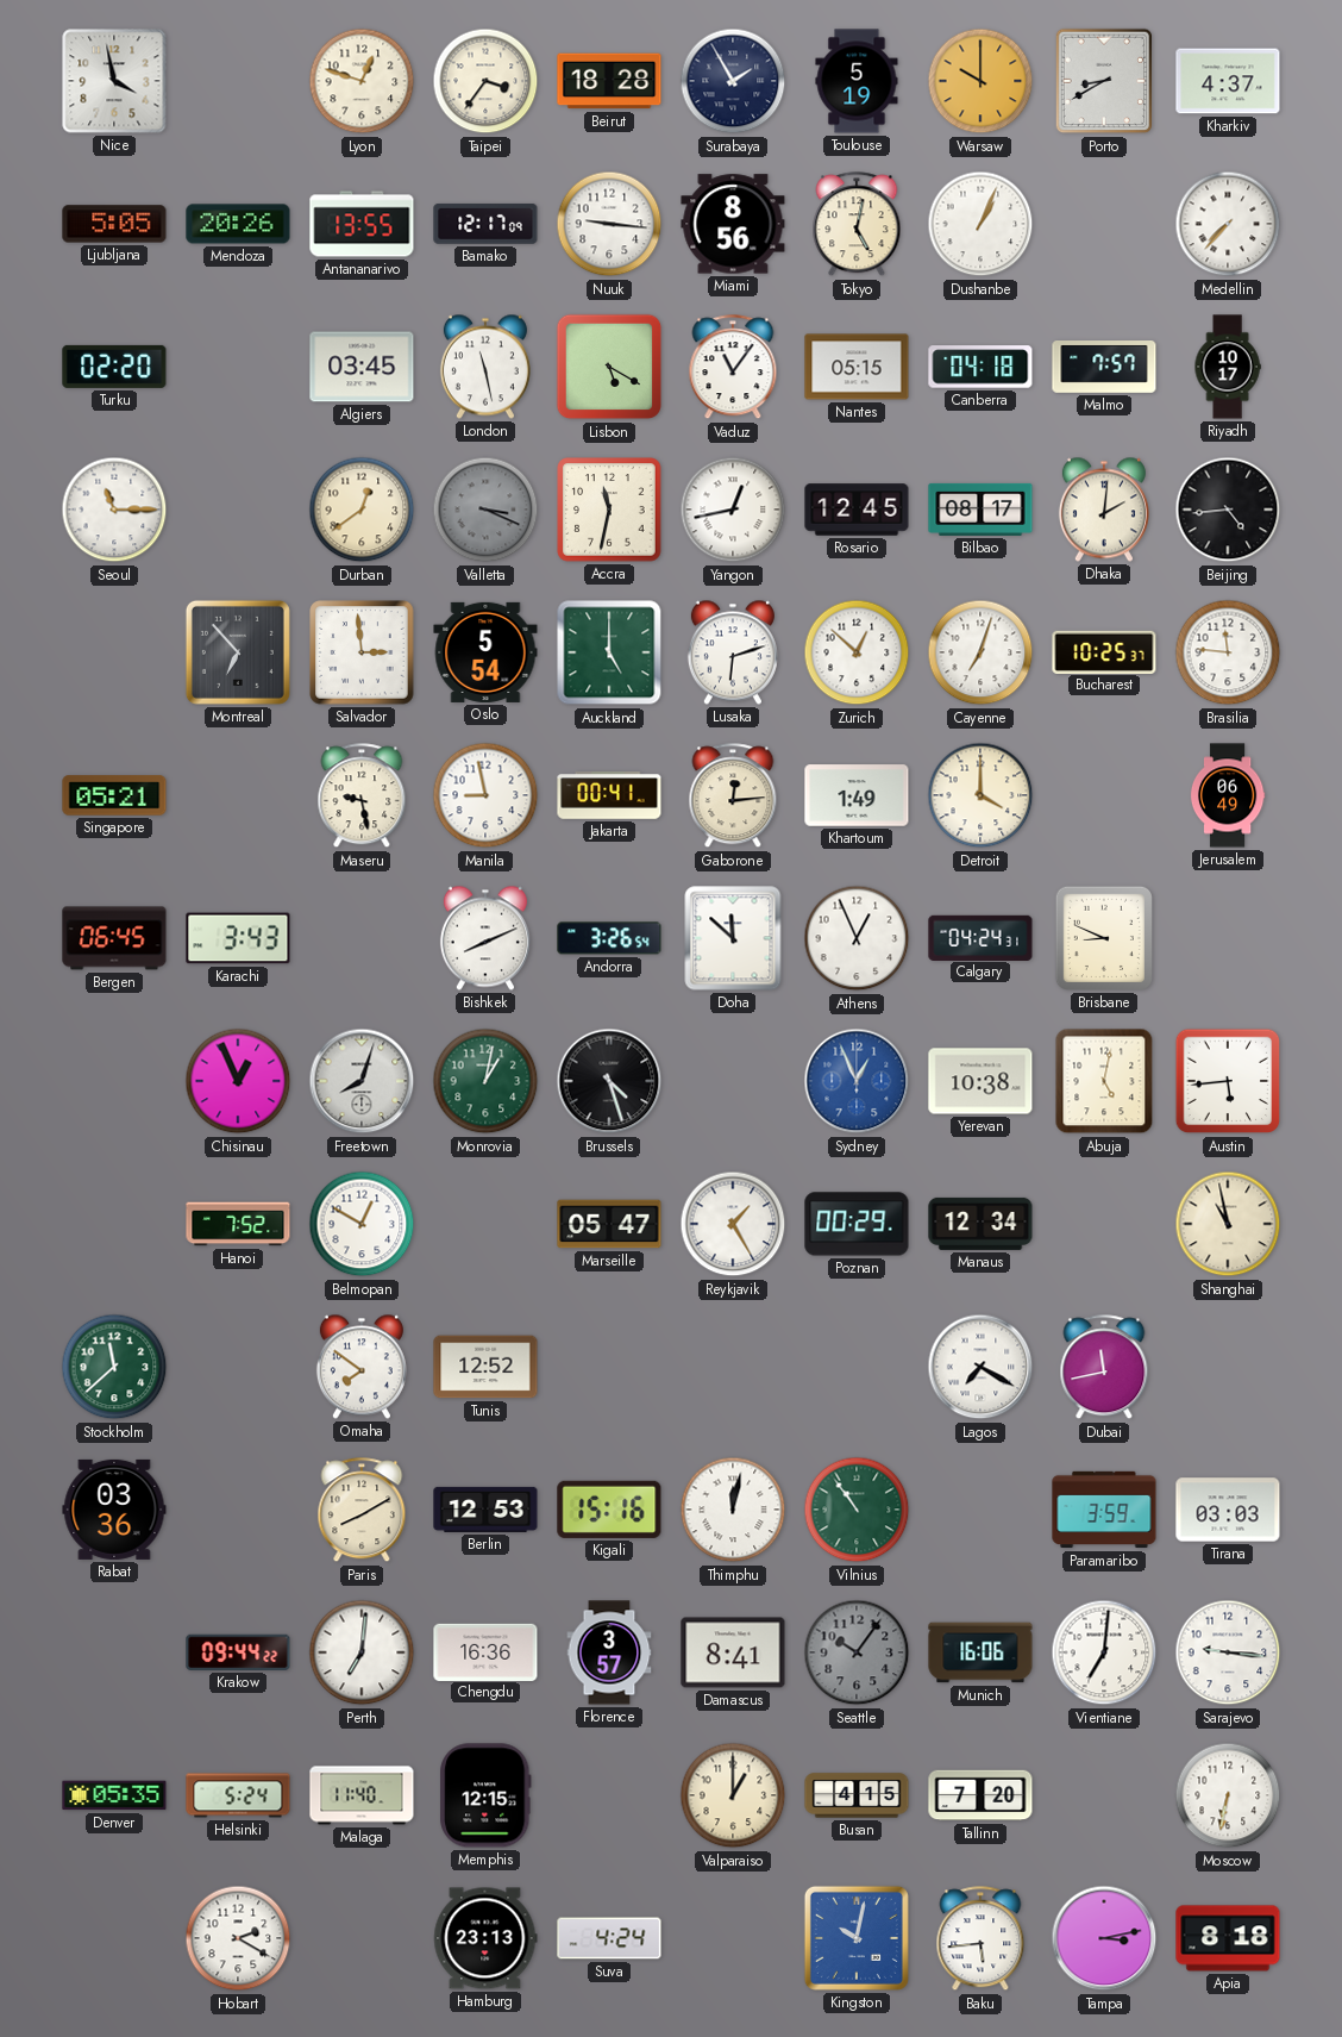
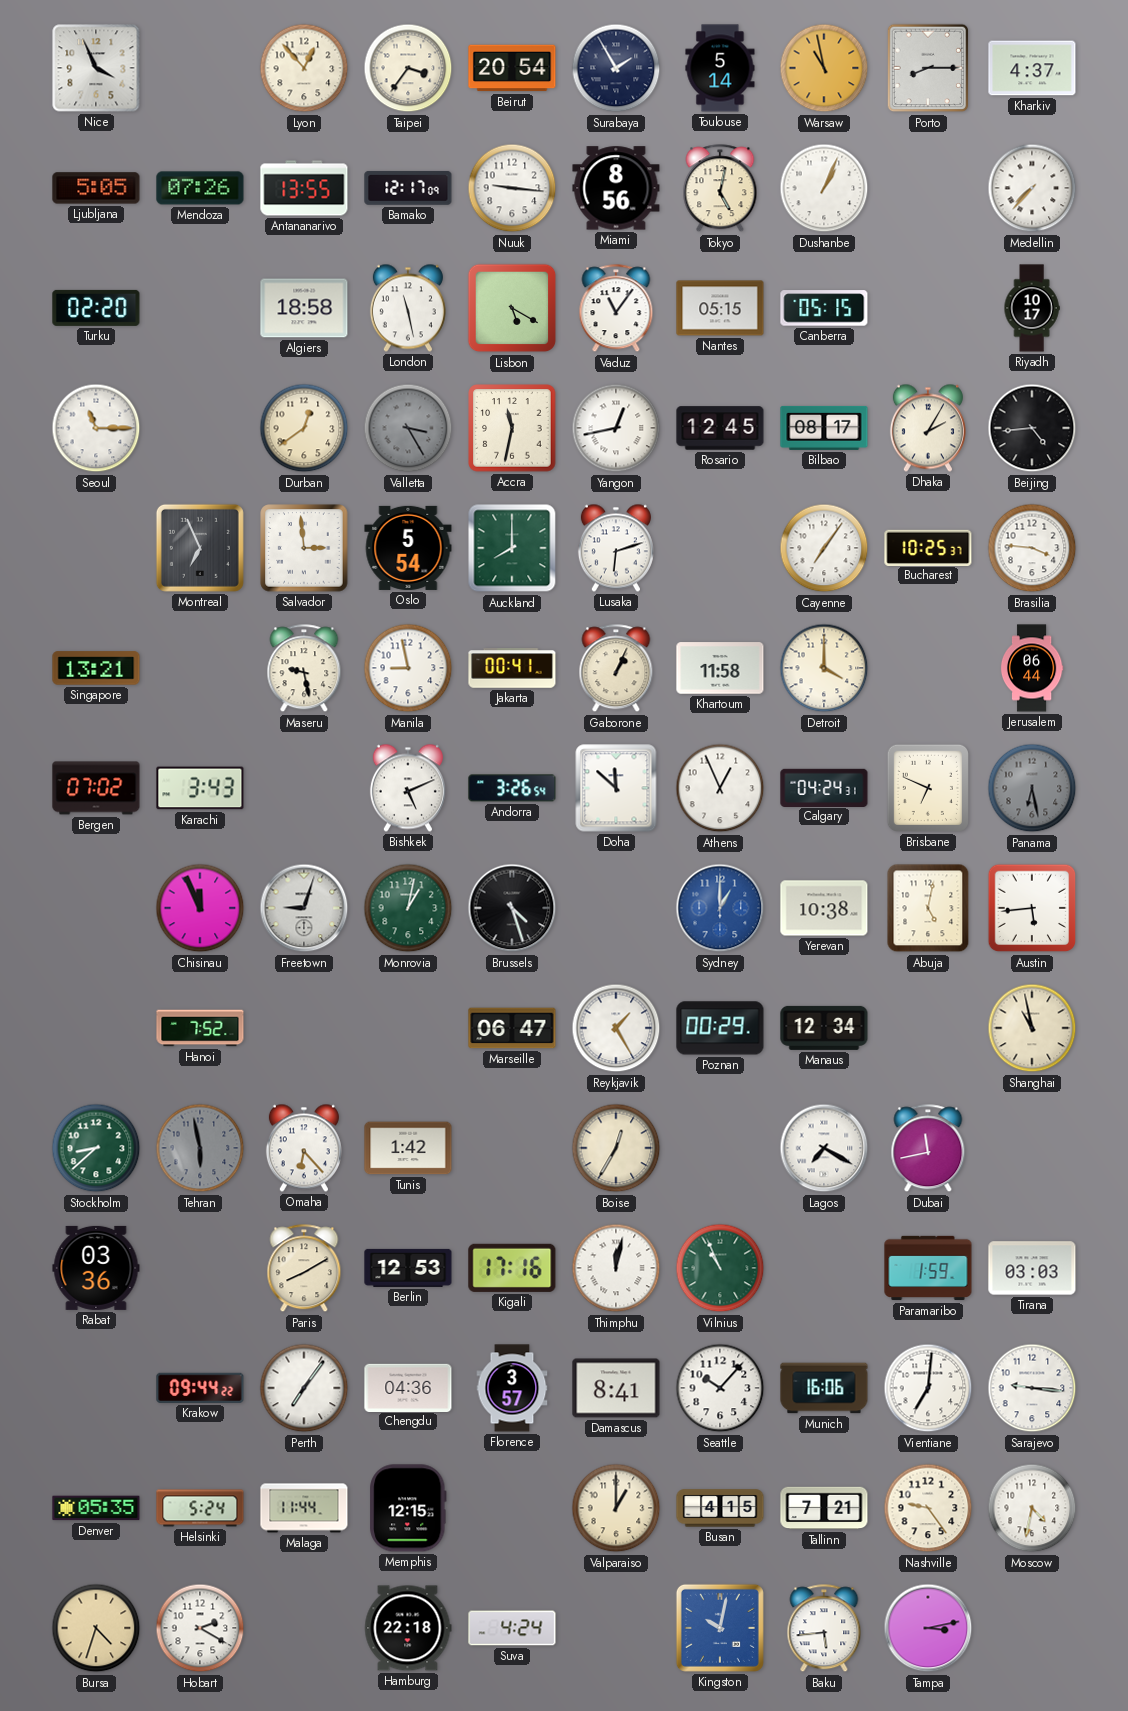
Nice: 3:58 -> 3:56 (96, 68)
Lyon: 12:48 -> 12:53 (304, 68)
Beirut: 18:28 -> 20:54 (512, 68)
Toulouse: 5:19 -> 5:14 (720, 68)
Warsaw: 10:00 -> 10:58 (824, 68)
Porto: 8:40 -> 8:15 (928, 68)
Mendoza: 20:26 -> 07:26 (200, 188)
Algiers: 03:45 -> 18:58 (304, 308)
Canberra: 04:18 -> 05:15 (824, 308)
Malmo: 7:57 -> none (1104, 367)
Valletta: 3:19 -> 3:25 (408, 428)
Dhaka: 2:01 -> 2:05 (928, 428)
Montreal: 6:53 -> 6:56 (200, 548)
Auckland: 5:00 -> 8:00 (512, 548)
Zurich: 12:52 -> none (857, 652)
Cayenne: 7:03 -> 7:06 (824, 548)
Brasilia: 11:46 -> 3:46 (1032, 548)
Singapore: 05:21 -> 13:21 (96, 668)
Gaborone: 12:14 -> 1:04 (616, 669)
Khartoum: 1:49 -> 11:58 (720, 668)
Jerusalem: 06:49 -> 06:44 (1032, 668)
Bergen: 06:45 -> 07:02 (96, 788)
Bishkek: 8:11 -> 5:11 (408, 788)
Brisbane: 8:49 -> 6:49 (928, 788)
Panama: none -> 6:28 (1032, 788)
Chisinau: 12:56 -> 11:56 (200, 908)
Freetown: 8:03 -> 9:03 (304, 908)
Sydney: 12:56 -> 1:00 (720, 908)
Belmopan: 12:50 -> none (362, 1224)
Marseille: 05:47 -> 06:47 (512, 1028)
Stockholm: 11:38 -> 8:38 (96, 1148)
Tehran: none -> 5:58 (200, 1148)
Omaha: 7:51 -> 6:23 (304, 1148)
Tunis: 12:52 -> 1:42 (408, 1148)
Boise: none -> 12:35 (616, 1148)
Kigali: 15:16 -> 17:16 (512, 1268)
Vilnius: 10:54 -> 10:56 (720, 1268)
Paramaribo: 3:59 -> 1:59 (928, 1268)
Perth: 7:01 -> 7:06 (304, 1388)
Chengdu: 16:36 -> 04:36 (408, 1387)
Seattle: 10:06 -> 10:07 (720, 1388)
Seattle dial: grey -> white (720, 1388)
Malaga: 11:40 -> 11:44 (304, 1508)
Tallinn: 7:20 -> 7:21 (824, 1508)
Nashville: none -> 9:24 (928, 1508)
Moscow: 6:32 -> 4:32 (1032, 1508)
Bursa: none -> 4:33 (96, 1628)
Hamburg: 23:13 -> 22:18 (408, 1628)
Apia: 8:18 -> none (1228, 1938)
